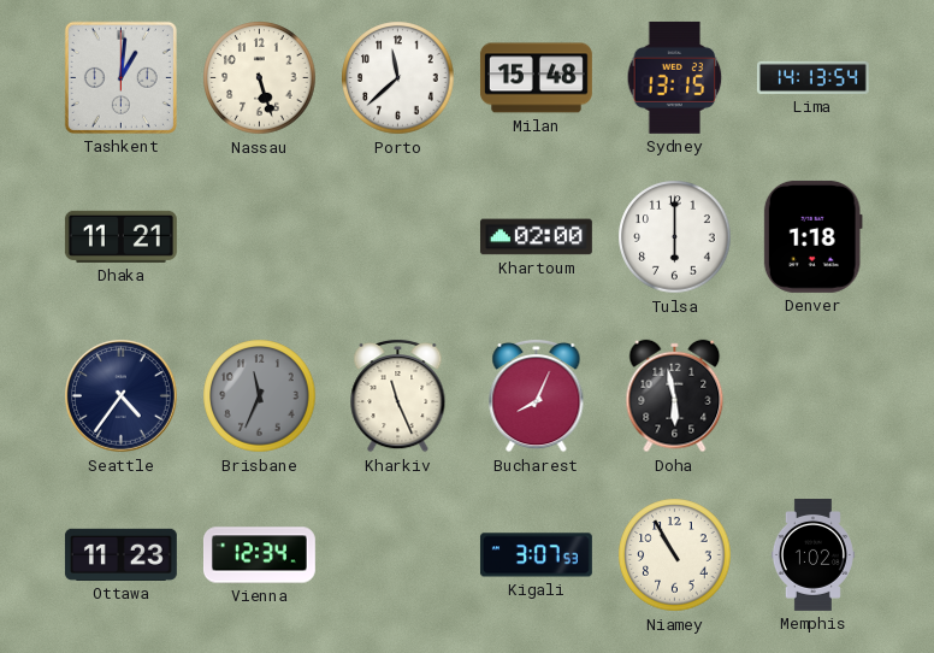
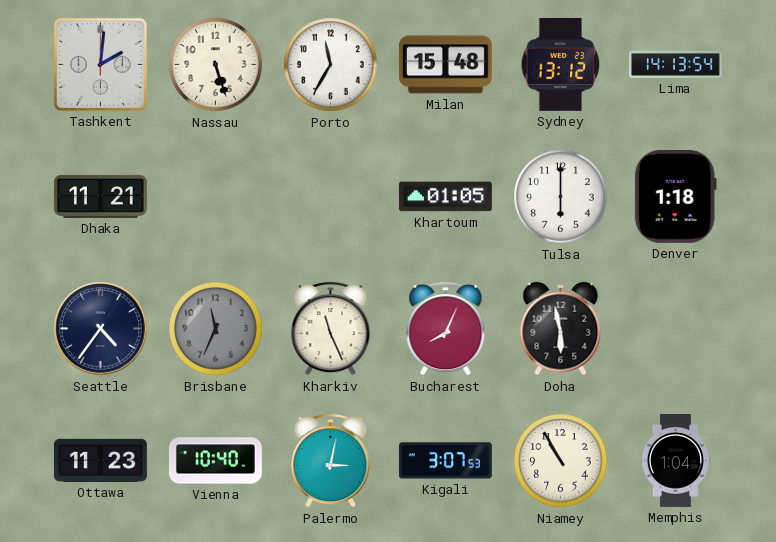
Tashkent: 1:01 -> 2:01 (100, 64)
Porto: 11:38 -> 11:35 (331, 65)
Sydney: 13:15 -> 13:12 (561, 64)
Khartoum: 02:00 -> 01:05 (445, 197)
Vienna: 12:34 -> 10:40 (215, 461)
Palermo: none -> 3:02 (331, 460)
Memphis: 1:02 -> 1:04 (675, 461)
